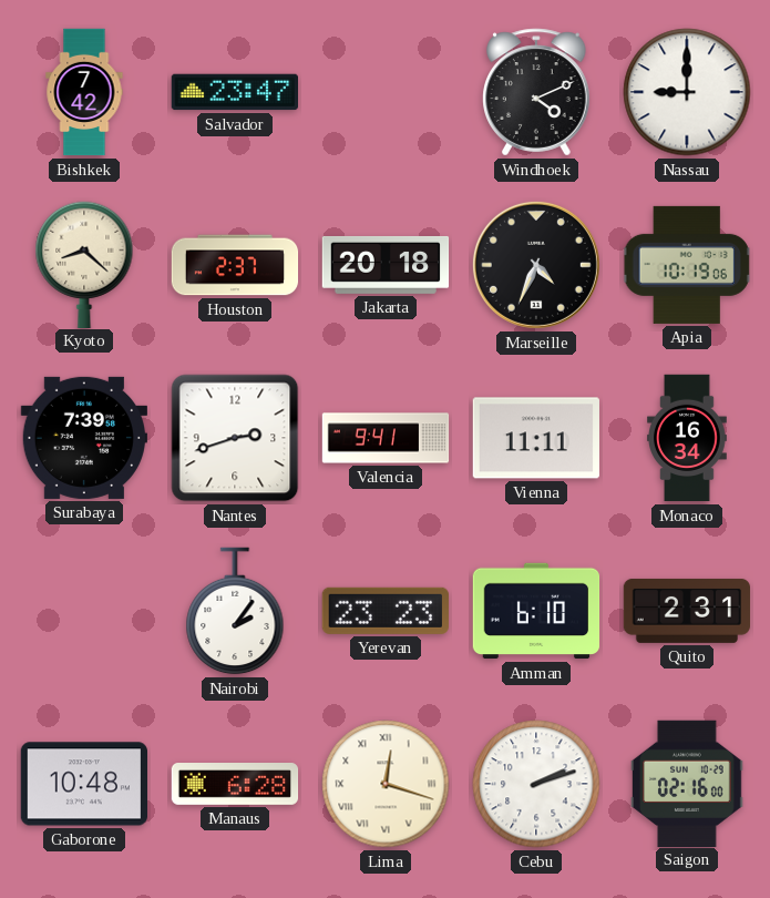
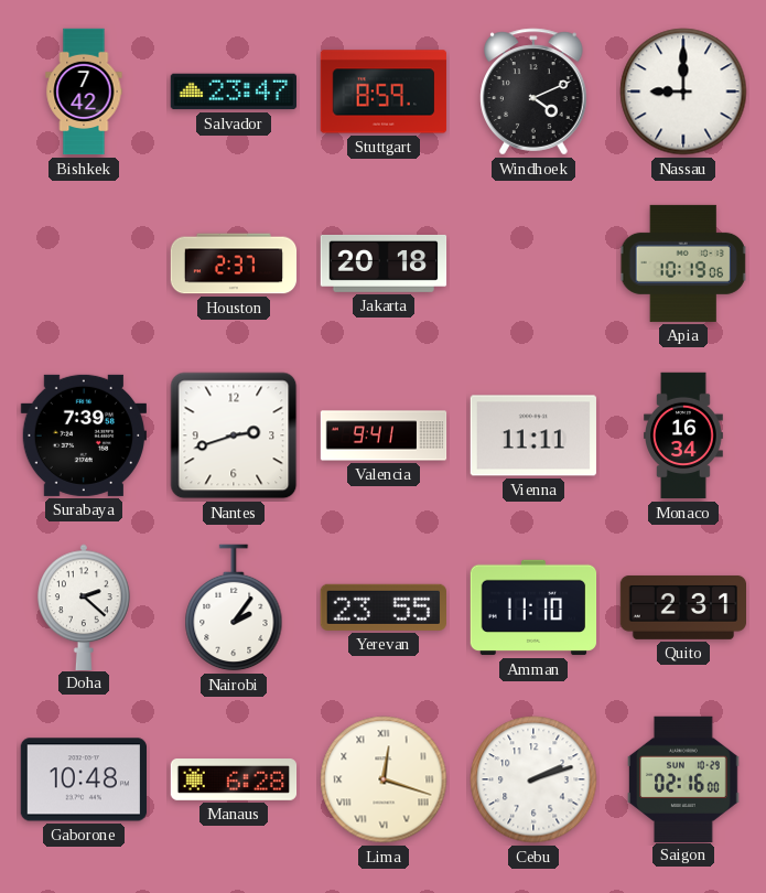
Stuttgart: none -> 8:59 (384, 92)
Kyoto: 8:22 -> none (84, 264)
Marseille: 4:34 -> none (536, 265)
Doha: none -> 2:22 (84, 606)
Yerevan: 23:23 -> 23:55 (384, 607)
Amman: 6:10 -> 11:10 (533, 607)
